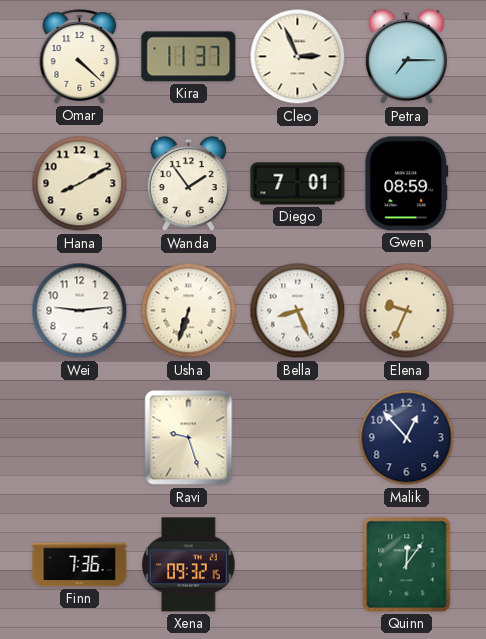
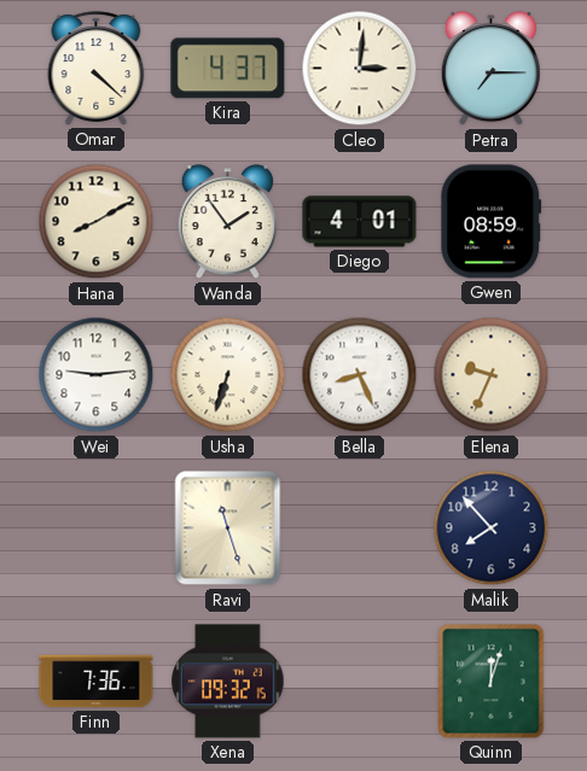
Kira: 11:37 -> 4:37 (228, 69)
Cleo: 2:56 -> 3:01 (360, 69)
Diego: 7:01 -> 4:01 (360, 222)
Ravi: 9:27 -> 11:27 (228, 528)
Malik: 12:53 -> 7:53 (492, 528)
Quinn: 12:06 -> 12:03 (492, 682)
